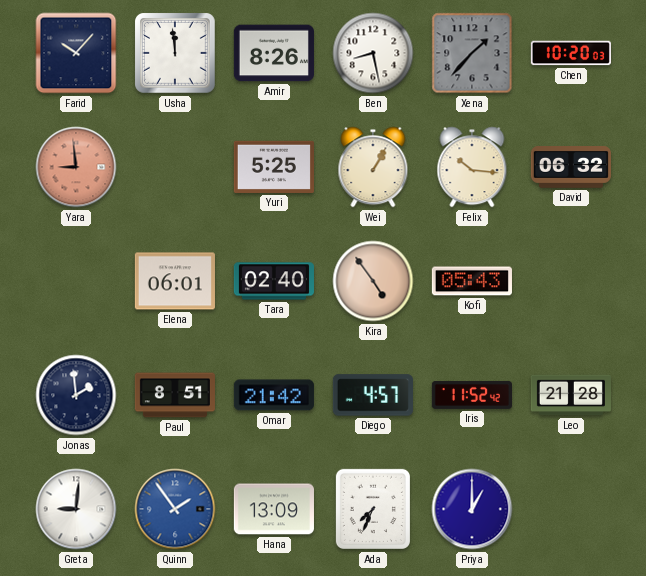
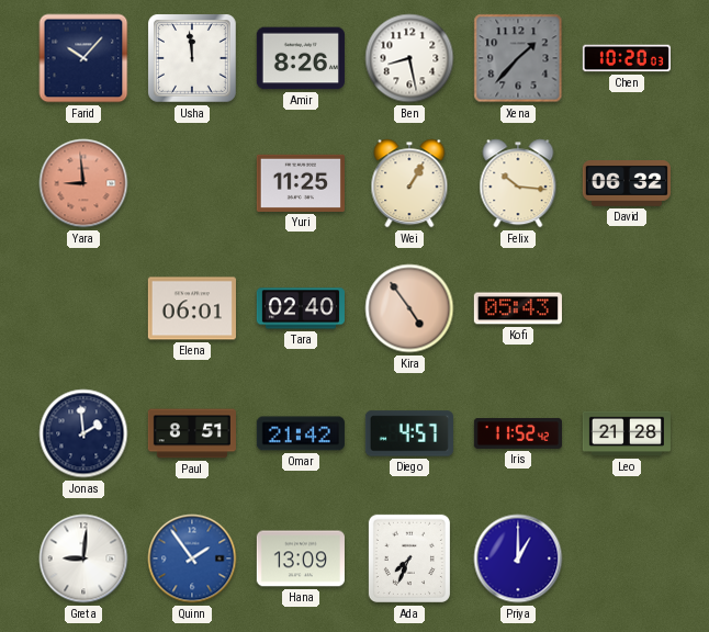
Yuri: 5:25 -> 11:25 (301, 183)
